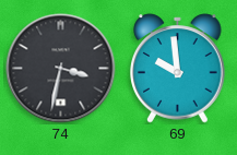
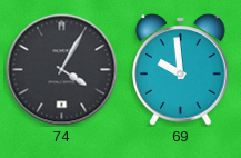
74: 3:32 -> 4:05 (62, 70)
